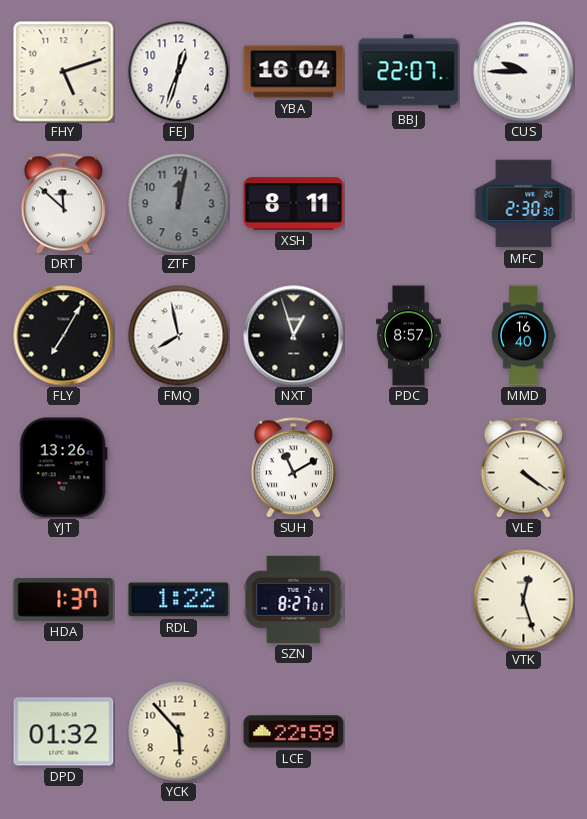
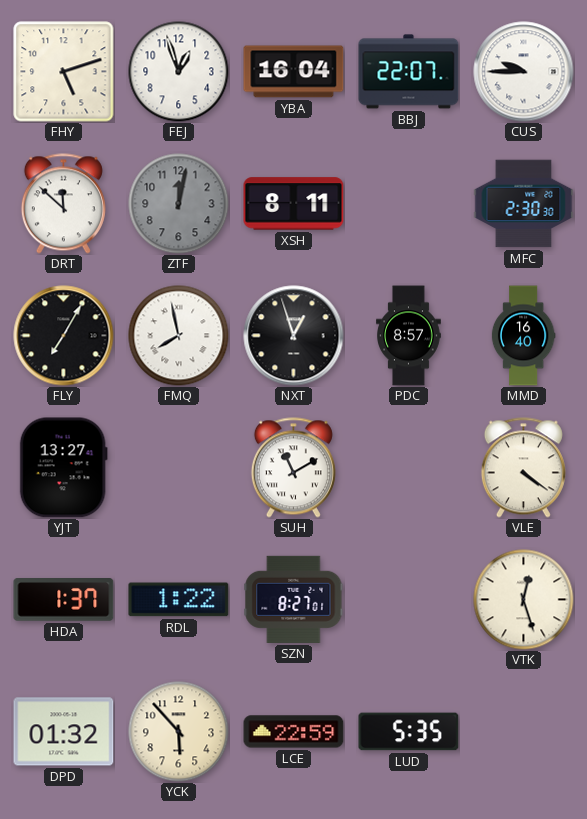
FEJ: 12:33 -> 12:57 (179, 72)
YJT: 13:26 -> 13:27 (63, 468)
LUD: none -> 5:35 (409, 732)
